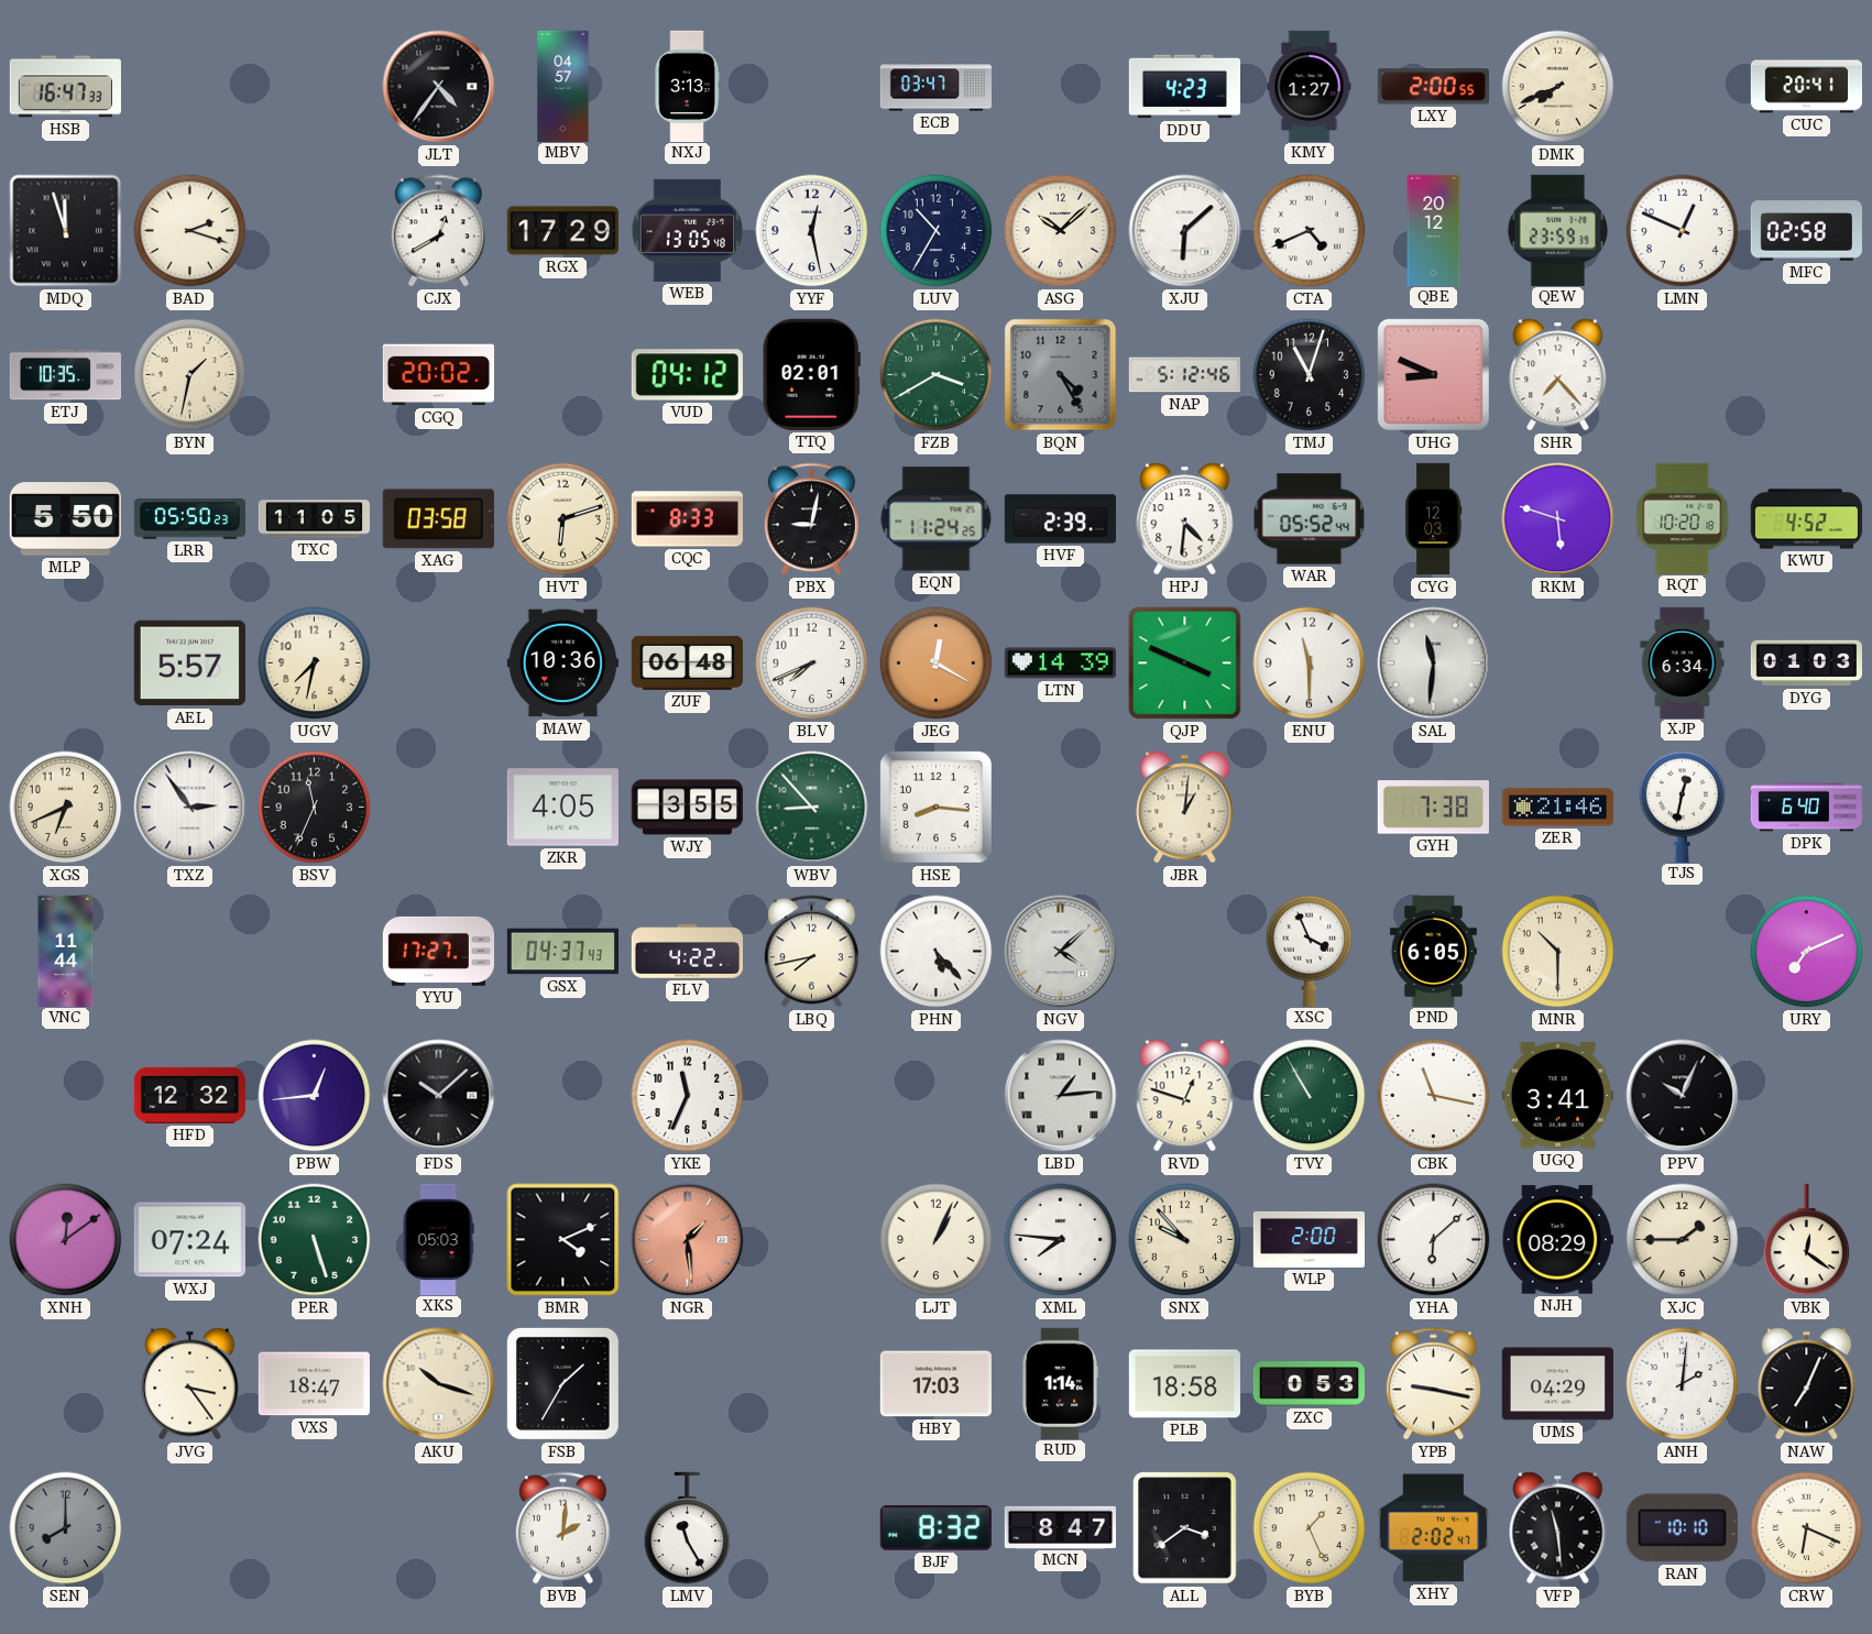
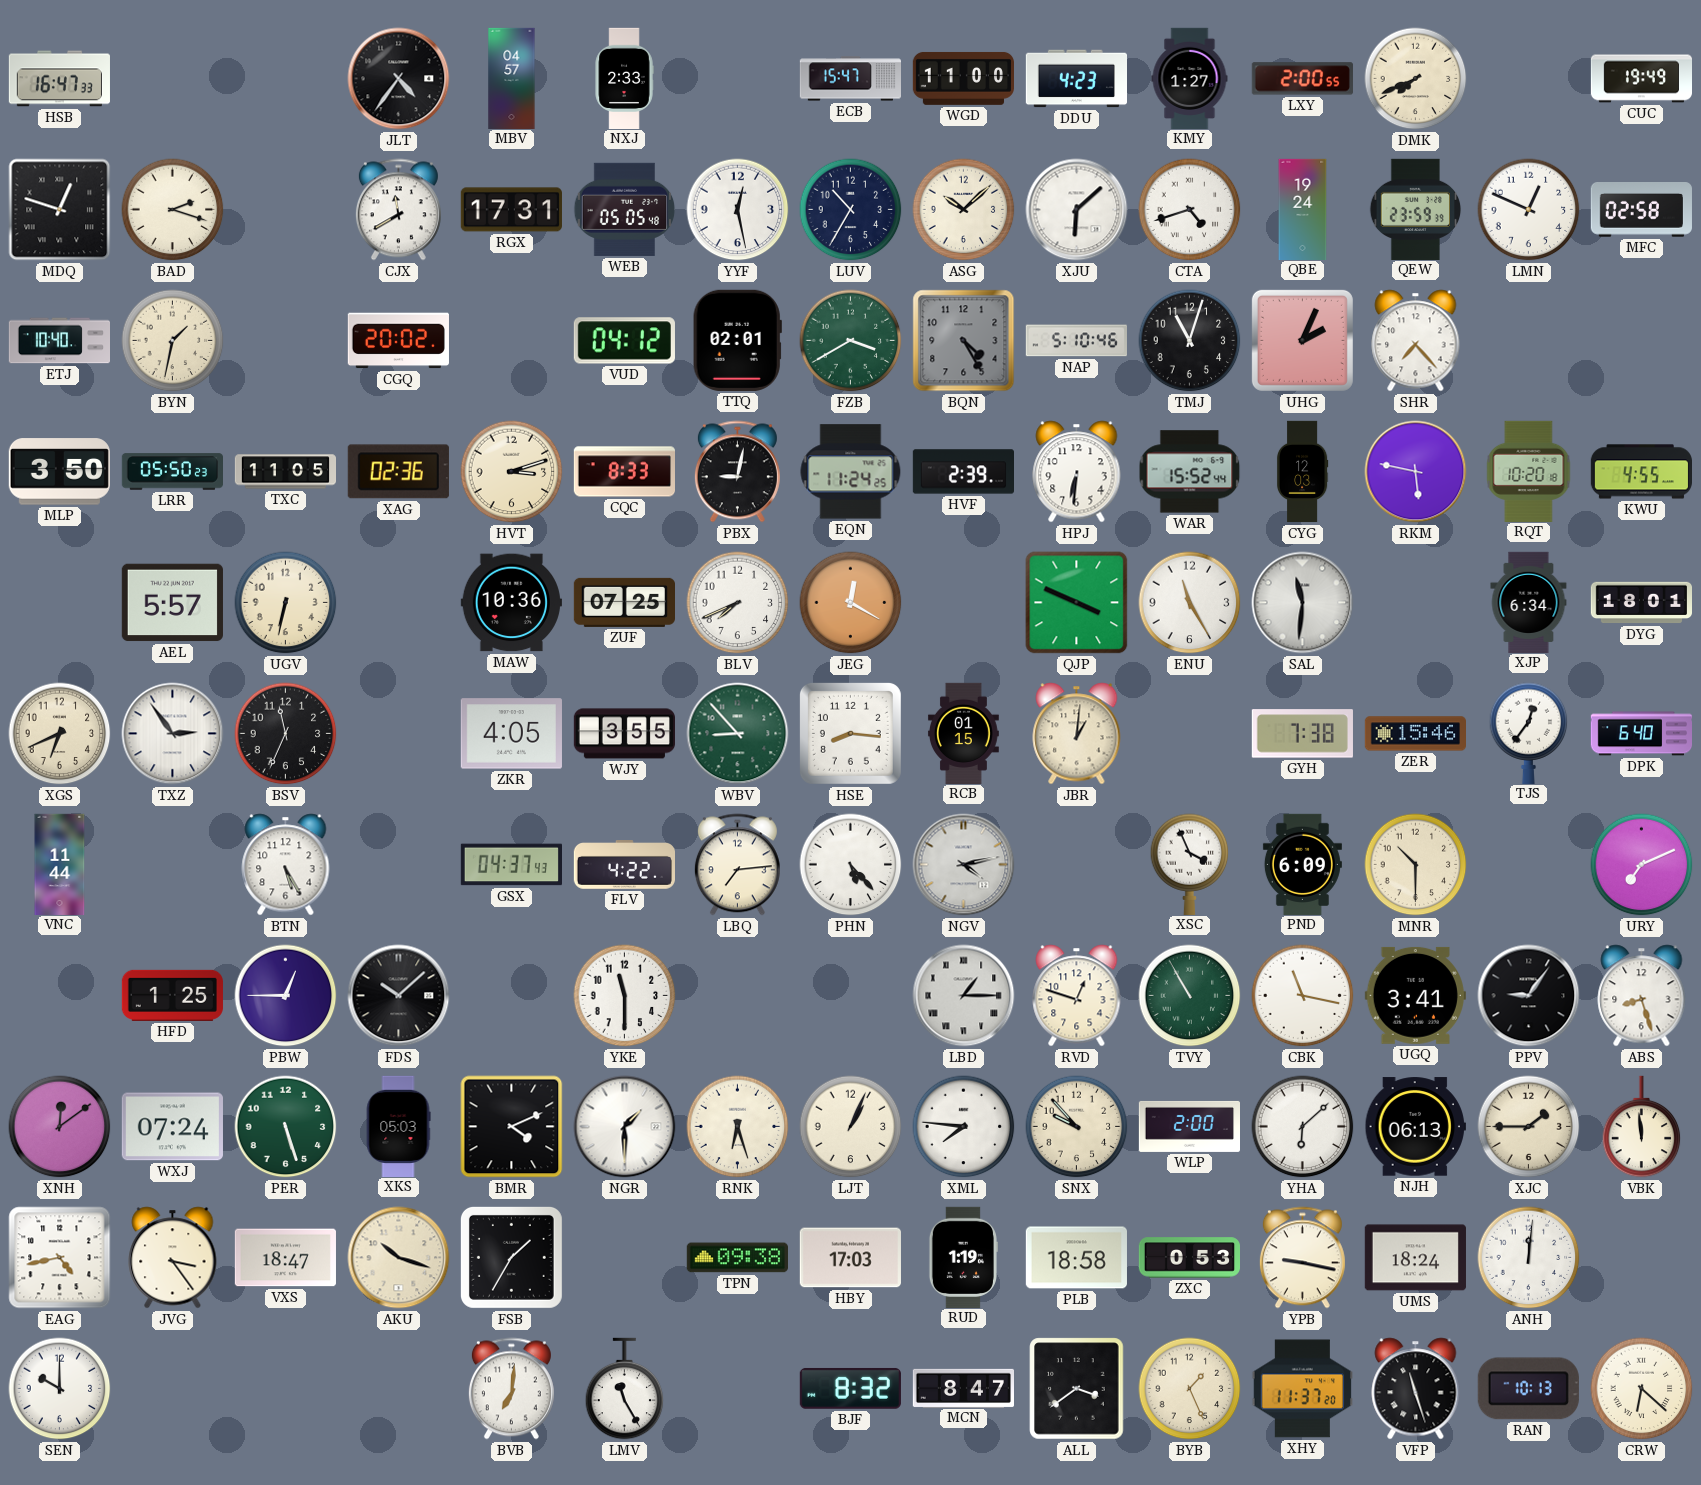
NXJ: 3:13 -> 2:33 (624, 78)
ECB: 03:47 -> 15:47 (850, 79)
WGD: none -> 11:00 (963, 78)
CUC: 20:41 -> 19:49 (1642, 79)
MDQ: 11:57 -> 12:48 (60, 210)
CJX: 12:40 -> 11:40 (398, 210)
RGX: 17:29 -> 17:31 (511, 210)
WEB: 13:05 -> 05:05 (625, 209)
CTA: 4:41 -> 4:42 (1190, 210)
QBE: 20:12 -> 19:24 (1303, 209)
ETJ: 10:35 -> 10:40 (59, 341)
NAP: 5:12 -> 5:10 (1076, 341)
UHG: 8:49 -> 2:04 (1302, 340)
MLP: 5:50 -> 3:50 (59, 472)
XAG: 03:58 -> 02:36 (398, 472)
HVT: 6:12 -> 3:12 (512, 472)
HPJ: 4:31 -> 6:31 (1077, 472)
WAR: 05:52 -> 15:52 (1190, 472)
RKM: 5:48 -> 5:47 (1416, 472)
KWU: 4:52 -> 4:55 (1641, 472)
UGV: 7:32 -> 6:32 (286, 603)
ZUF: 06:48 -> 07:25 (624, 602)
LTN: 14:39 -> none (1060, 664)
ENU: 11:30 -> 11:25 (1190, 603)
DYG: 01:03 -> 18:01 (1641, 603)
RCB: none -> 01:15 (963, 733)
ZER: 21:46 -> 15:46 (1415, 734)
TJS: 12:32 -> 12:36 (1529, 733)
BTN: none -> 5:25 (286, 865)
YYU: 17:27 -> none (438, 951)
LBQ: 7:43 -> 7:14 (737, 865)
NGV: 4:08 -> 4:13 (964, 865)
PND: 6:05 -> 6:09 (1302, 864)
HFD: 12:32 -> 1:25 (172, 995)
PBW: 12:44 -> 12:45 (286, 996)
YKE: 11:34 -> 11:30 (625, 996)
LBD: 1:14 -> 1:15 (964, 996)
PPV: 10:04 -> 9:06 (1529, 996)
ABS: none -> 8:27 (1642, 996)
NGR: 1:29 -> 1:30 (625, 1127)
NGR dial: salmon -> white (625, 1127)
RNK: none -> 6:27 (738, 1127)
NJH: 08:29 -> 06:13 (1415, 1127)
VBK: 12:21 -> 11:59 (1642, 1127)
EAG: none -> 4:43 (60, 1258)
TPN: none -> 09:38 (737, 1258)
RUD: 1:14 -> 1:19 (963, 1257)
UMS: 04:29 -> 18:24 (1415, 1258)
ANH: 2:01 -> 12:01 (1529, 1258)
NAW: 7:04 -> none (1807, 1384)
SEN: 8:00 -> 10:00 (60, 1389)
SEN dial: grey -> white (60, 1389)
BVB: 2:01 -> 7:01 (511, 1389)
XHY: 2:02 -> 11:37 (1302, 1389)
VFP: 11:29 -> 11:27 (1416, 1389)
RAN: 10:10 -> 10:13 (1528, 1389)
CRW: 6:19 -> 6:22 (1642, 1389)
